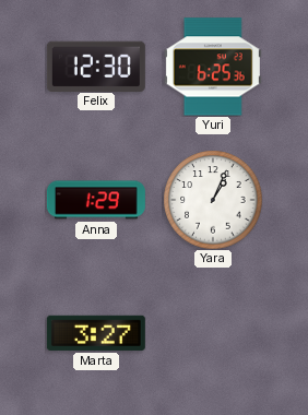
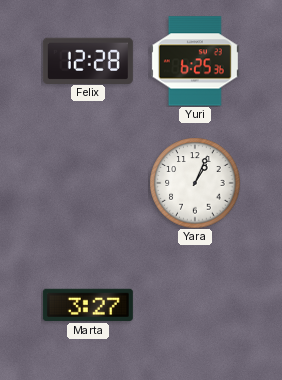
Felix: 12:30 -> 12:28 (88, 60)
Anna: 1:29 -> none (96, 200)
